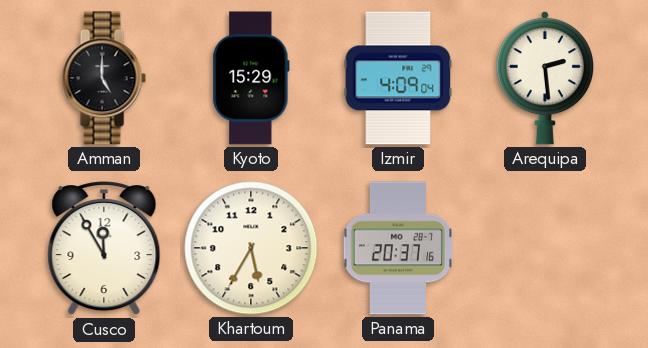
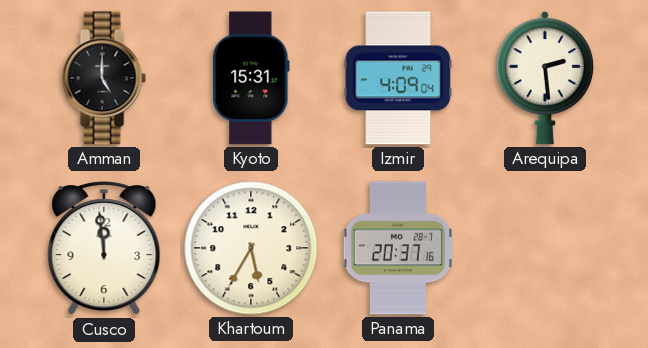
Kyoto: 15:29 -> 15:31 (251, 78)
Cusco: 11:55 -> 11:59 (104, 249)
